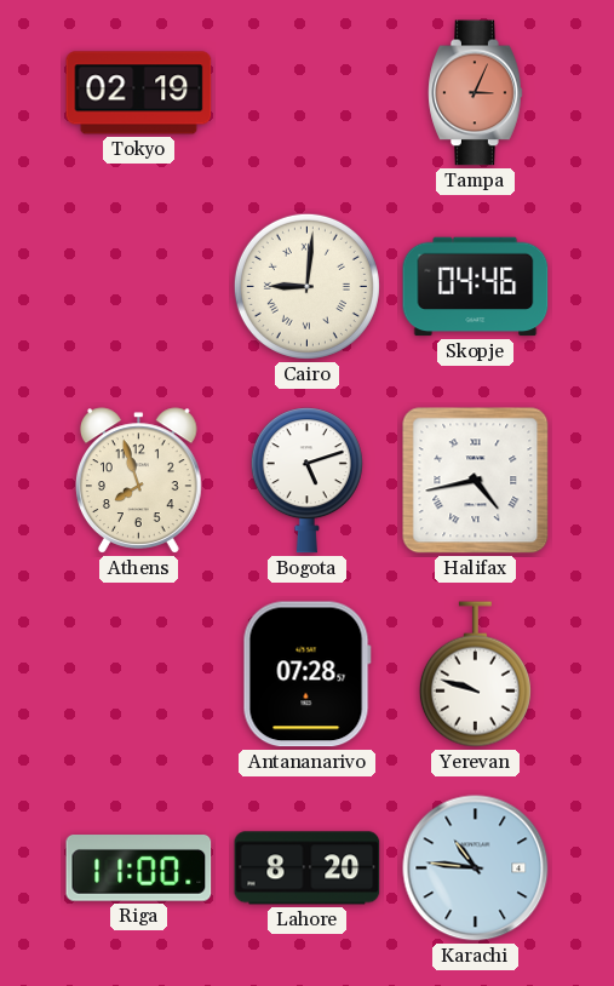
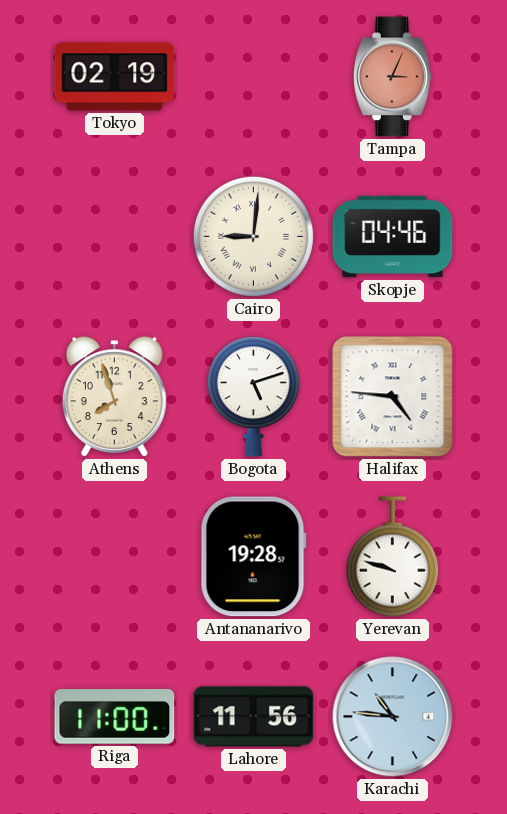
Halifax: 4:43 -> 4:46 (393, 397)
Antananarivo: 07:28 -> 19:28 (253, 557)
Lahore: 8:20 -> 11:56 (254, 717)
